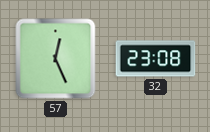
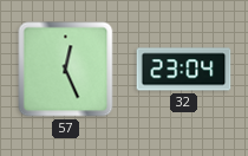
32: 23:08 -> 23:04 (184, 70)
